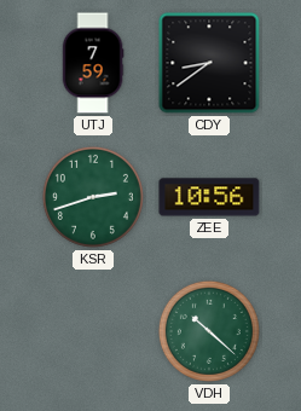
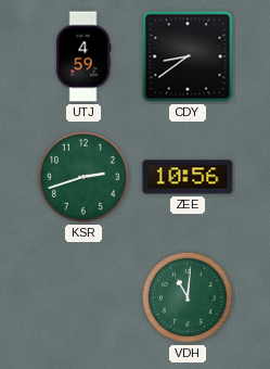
UTJ: 7:59 -> 4:59 (83, 56)
VDH: 10:22 -> 11:01 (188, 297)
